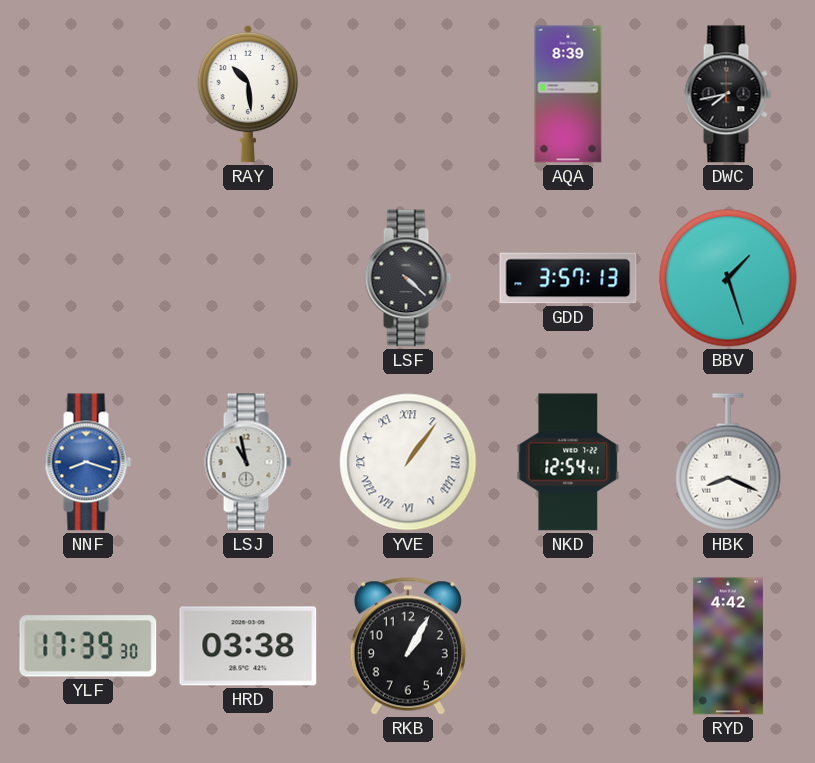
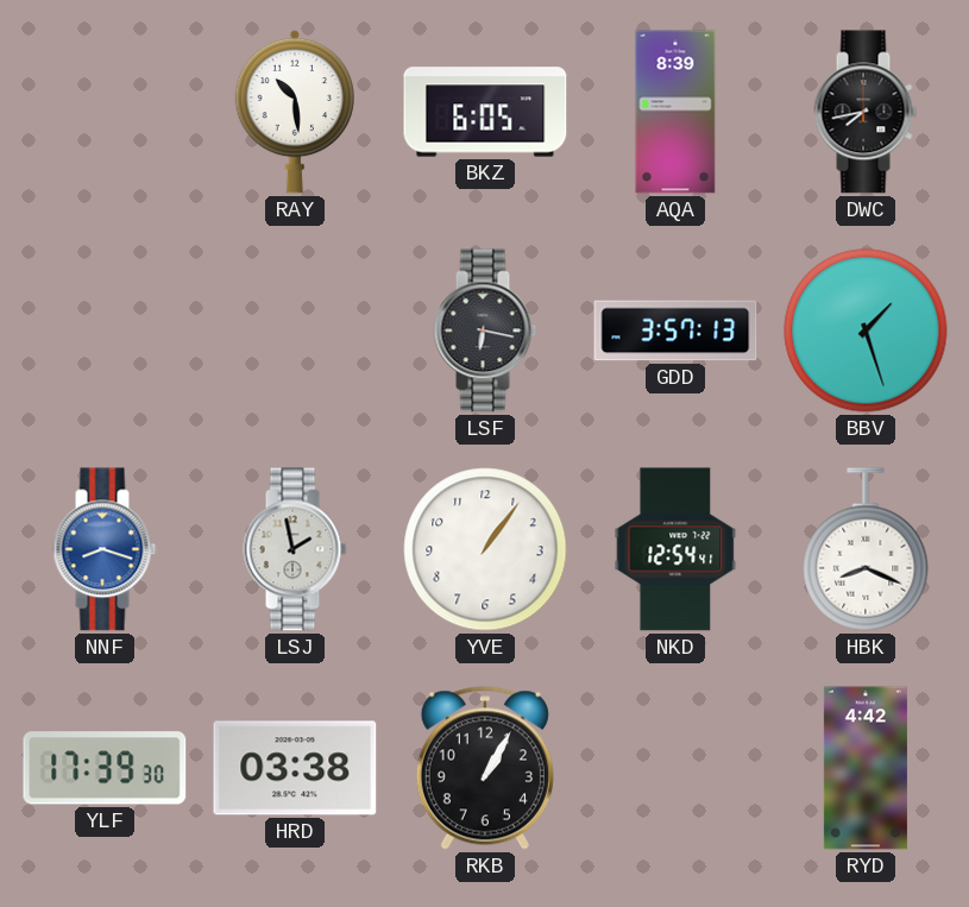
BKZ: none -> 6:05 (485, 112)
LSF: 4:22 -> 6:17 (485, 330)
LSJ: 10:58 -> 1:58 (295, 549)
YVE numerals: Roman -> Arabic (485, 549)
